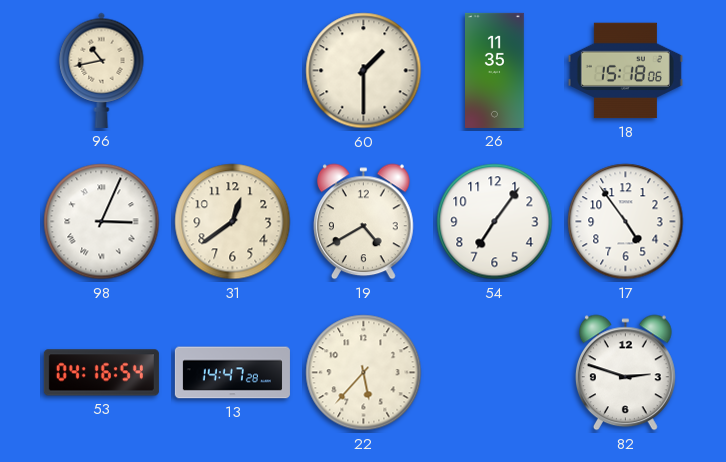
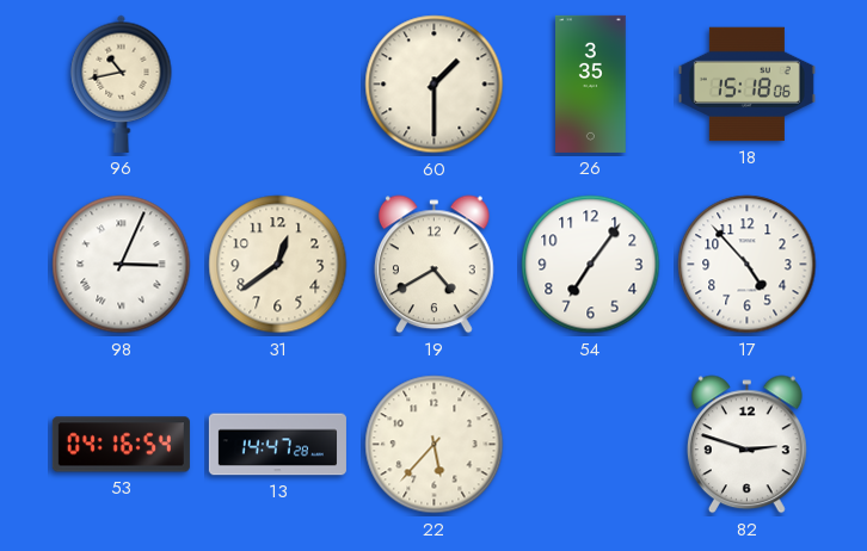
26: 11:35 -> 3:35 (591, 83)
17: 4:54 -> 4:53 (748, 265)
